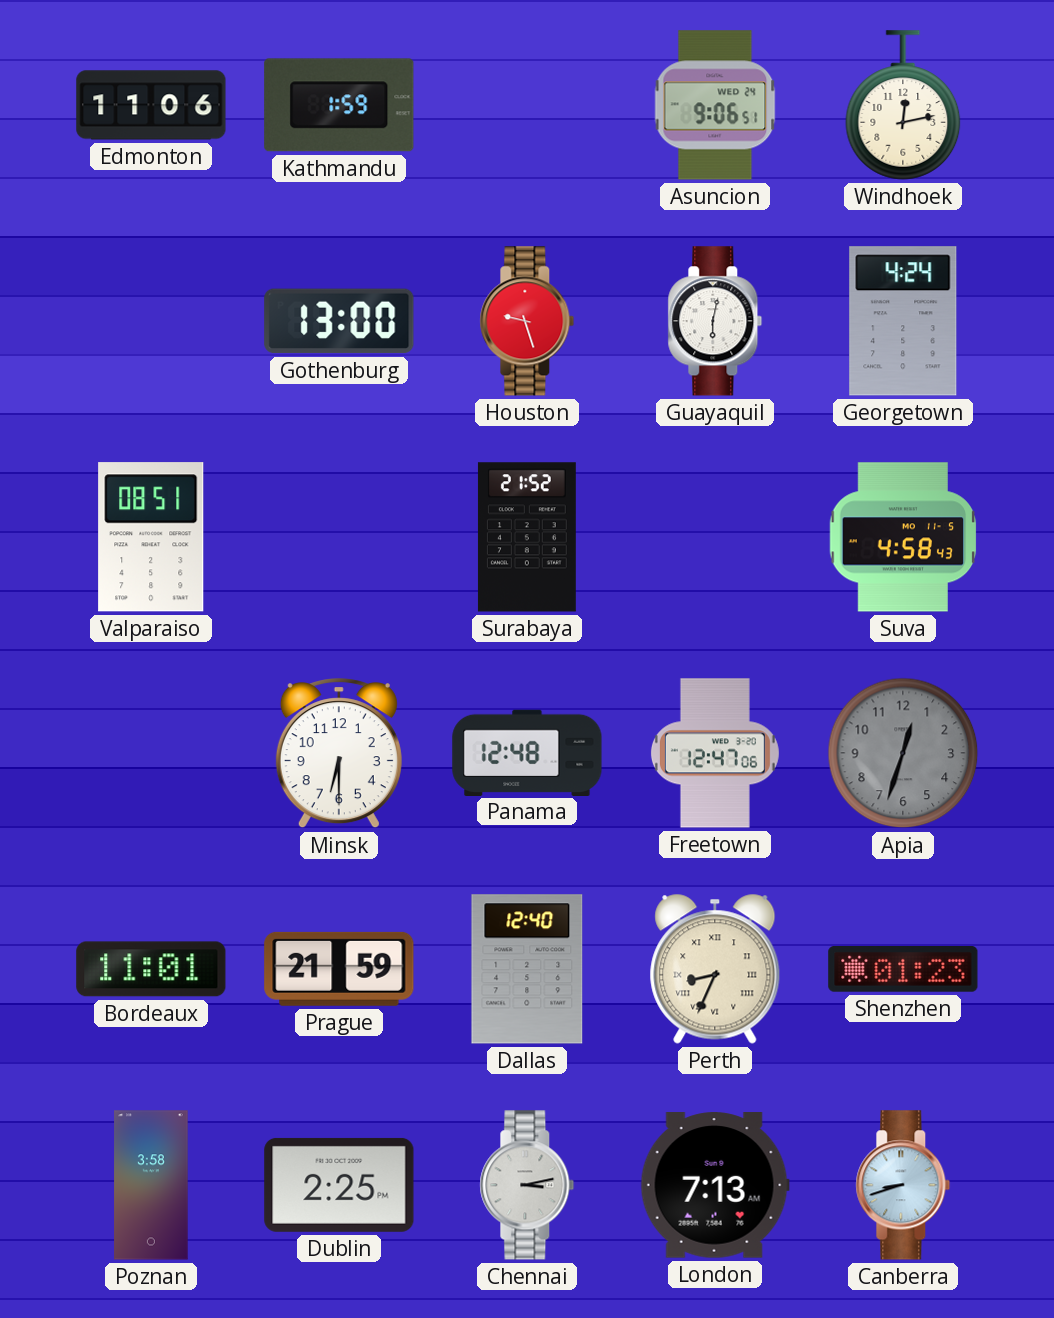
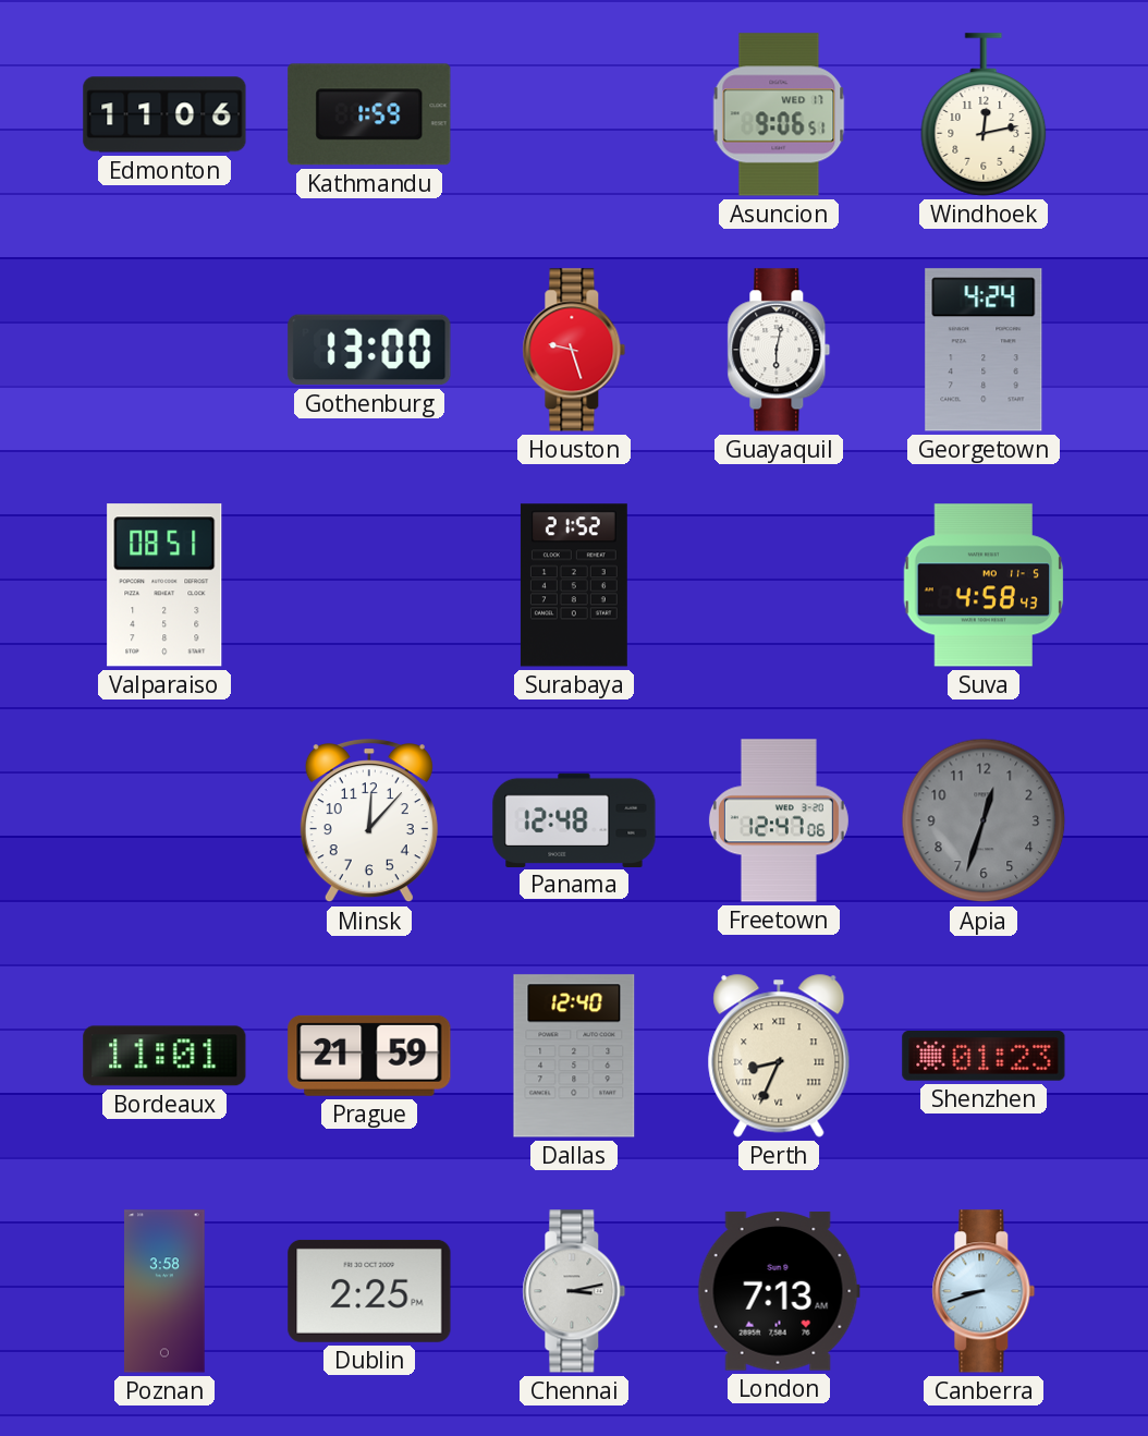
Asuncion date: WED 24 -> WED 17 (779, 114)
Minsk: 6:30 -> 12:07 (369, 822)
